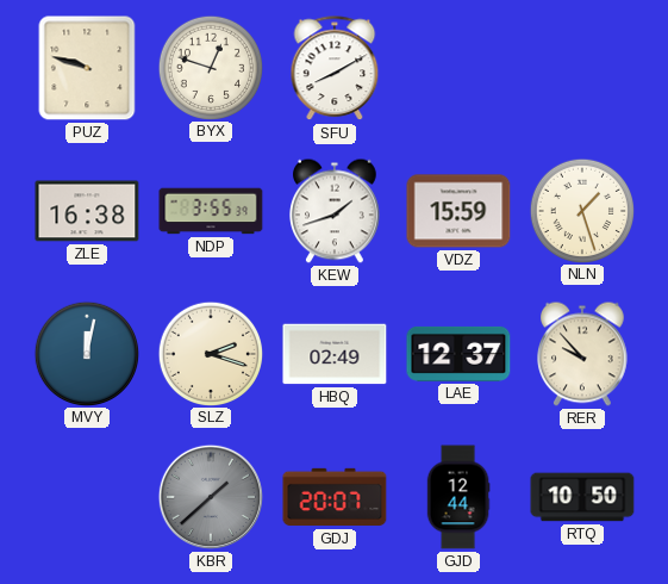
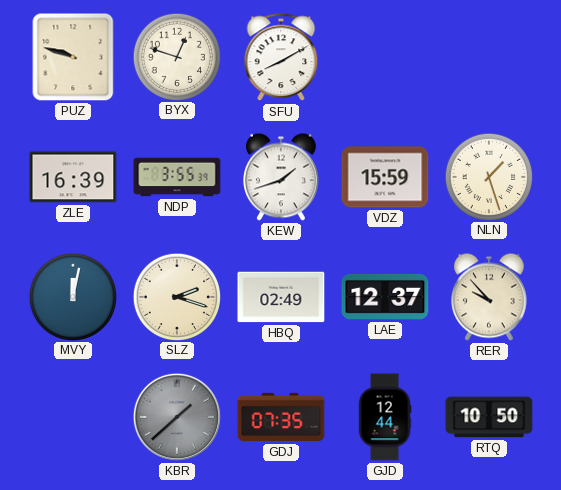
ZLE: 16:38 -> 16:39 (73, 177)
GDJ: 20:07 -> 07:35 (281, 417)
